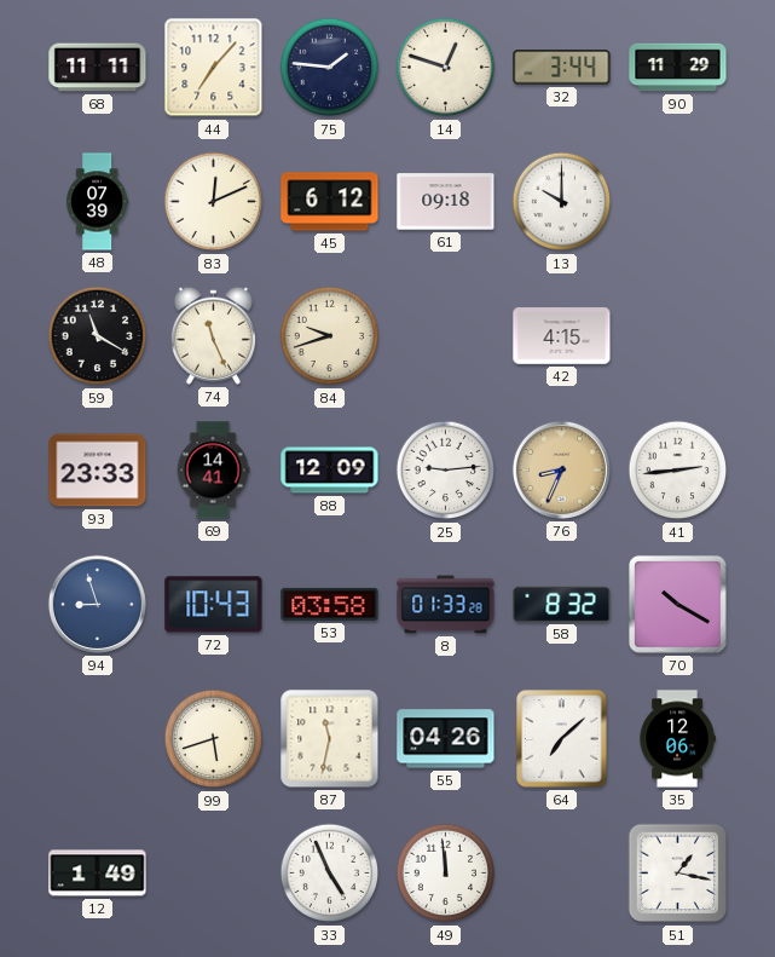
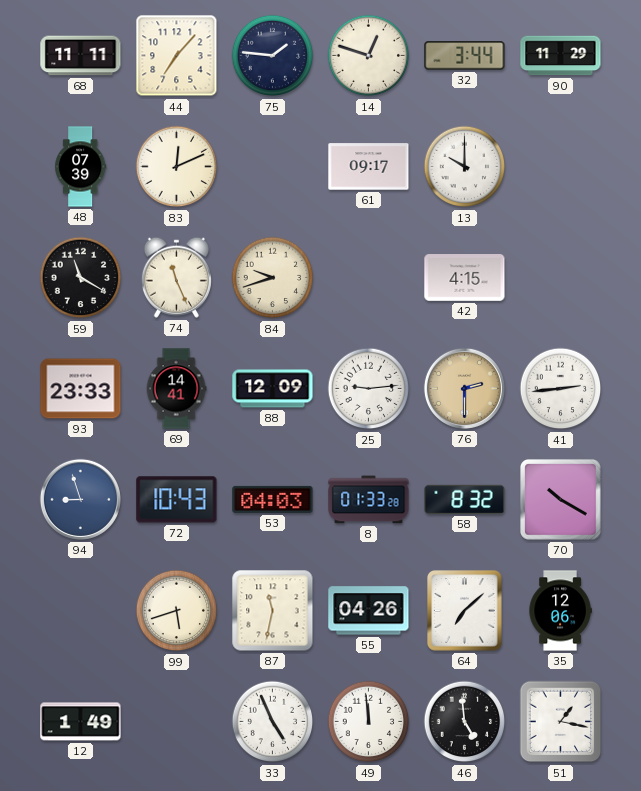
45: 6:12 -> none (330, 202)
61: 09:18 -> 09:17 (369, 167)
76: 8:34 -> 2:30 (464, 388)
53: 03:58 -> 04:03 (273, 499)
46: none -> 4:59 (465, 722)
